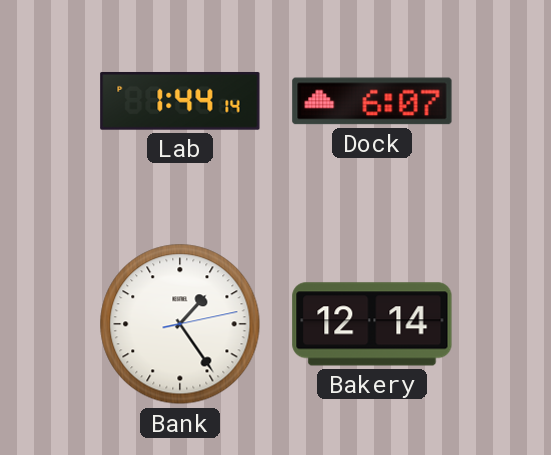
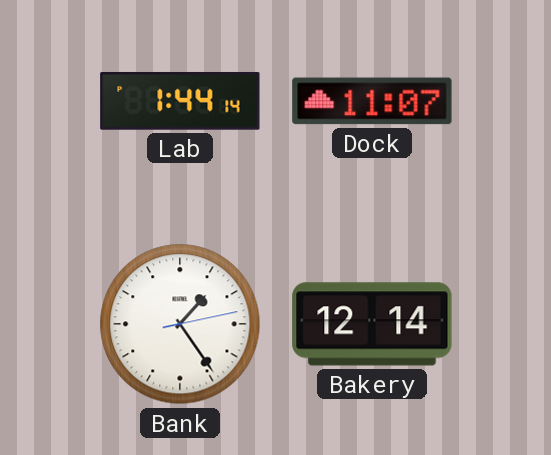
Dock: 6:07 -> 11:07 (372, 101)
